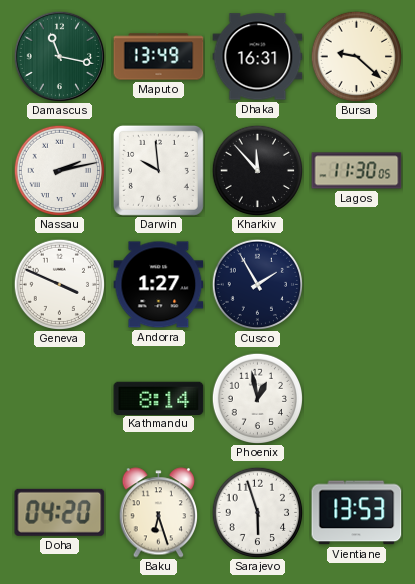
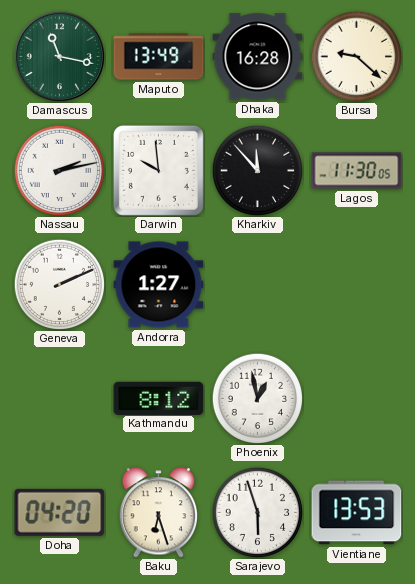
Dhaka: 16:31 -> 16:28 (258, 57)
Geneva: 3:49 -> 2:11 (59, 284)
Cusco: 1:55 -> none (257, 284)
Kathmandu: 8:14 -> 8:12 (159, 398)
